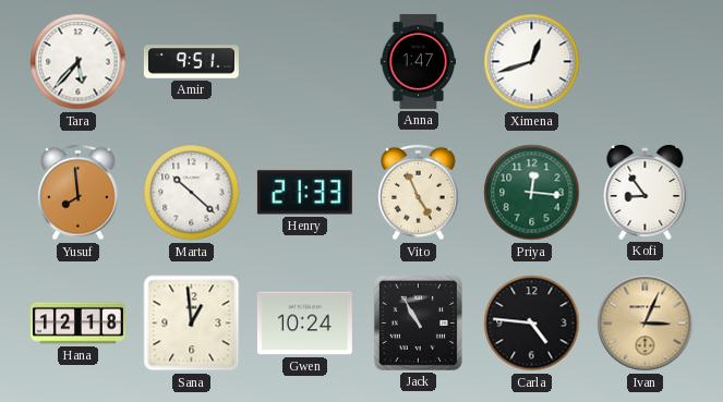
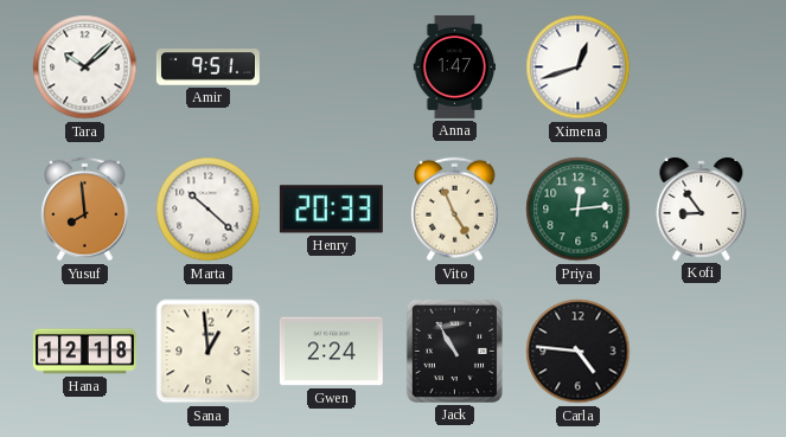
Tara: 5:37 -> 10:08 (85, 68)
Henry: 21:33 -> 20:33 (331, 210)
Priya: 12:16 -> 12:14 (579, 210)
Gwen: 10:24 -> 2:24 (331, 352)
Ivan: 3:04 -> none (646, 324)
